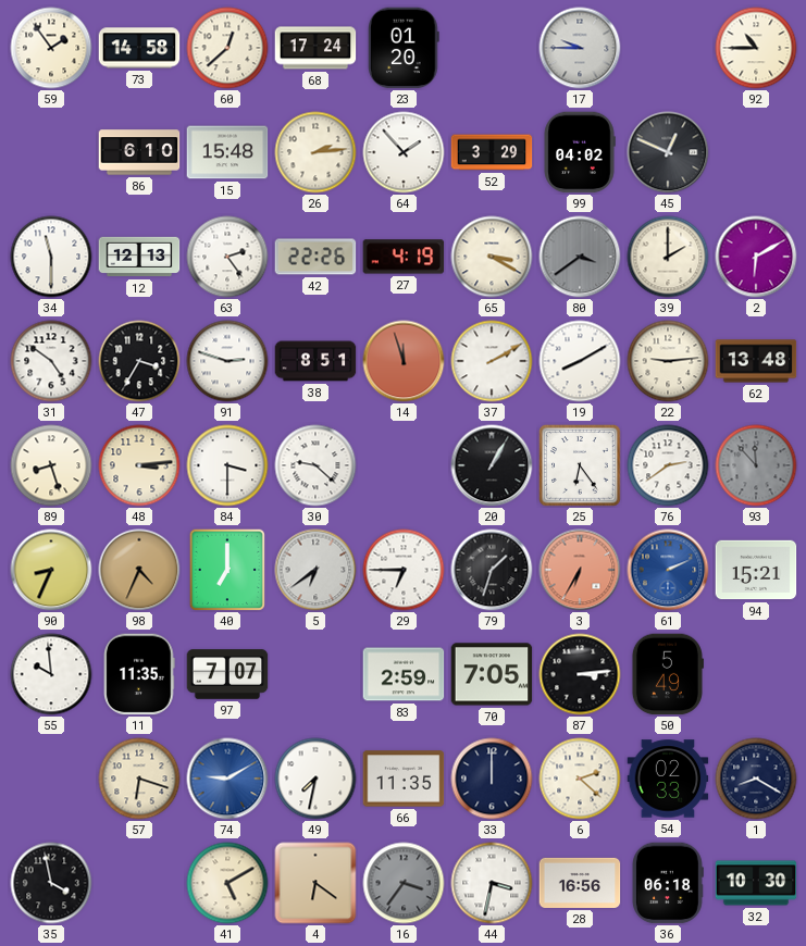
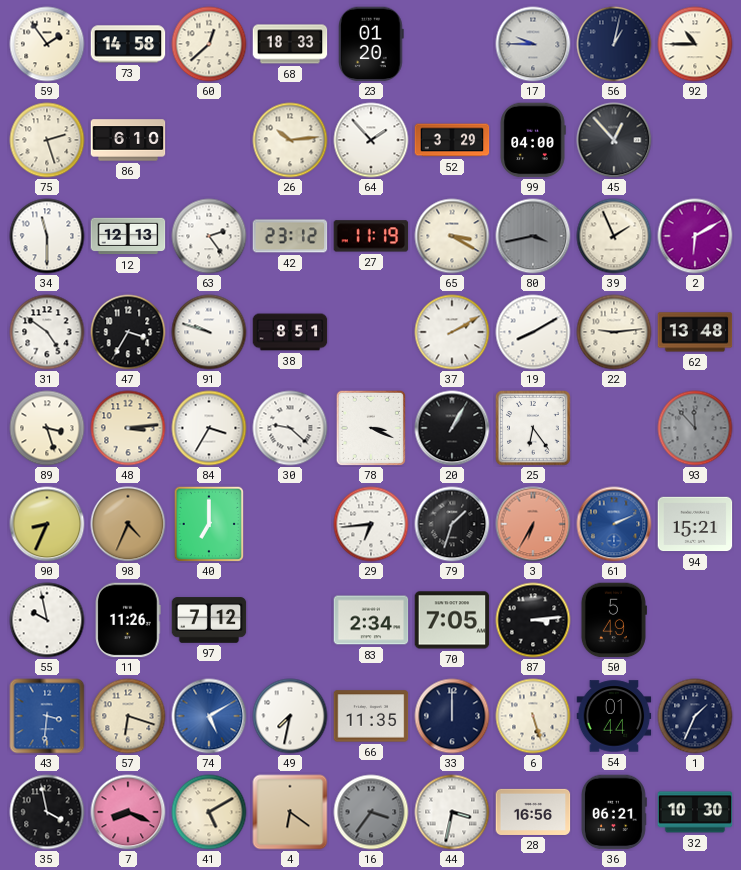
68: 17:24 -> 18:33 (290, 44)
56: none -> 1:02 (614, 44)
75: none -> 2:27 (47, 140)
15: 15:48 -> none (227, 152)
26: 2:14 -> 10:14 (290, 140)
99: 04:02 -> 04:00 (533, 140)
45: 12:49 -> 12:53 (614, 140)
42: 22:26 -> 23:12 (290, 236)
27: 4:19 -> 11:19 (371, 236)
80: 3:39 -> 3:43 (533, 236)
39: 2:00 -> 1:56 (614, 236)
91: 2:48 -> 9:48 (209, 332)
14: 11:57 -> none (404, 361)
89: 8:27 -> 3:27 (47, 428)
84: 3:30 -> 3:35 (209, 428)
78: none -> 3:19 (370, 427)
76: 2:39 -> none (668, 465)
5: 6:39 -> none (315, 570)
29: 6:45 -> 6:44 (371, 524)
55: 9:59 -> 9:58 (47, 620)
11: 11:35 -> 11:26 (128, 620)
97: 7:07 -> 7:12 (209, 620)
83: 2:59 -> 2:34 (371, 620)
43: none -> 3:31 (47, 716)
74: 9:10 -> 5:10 (209, 716)
6: 2:22 -> 5:27 (533, 716)
54: 02:33 -> 01:44 (614, 716)
1: 8:20 -> 1:34 (695, 716)
7: none -> 8:19 (128, 812)
36: 06:18 -> 06:21 (613, 812)
